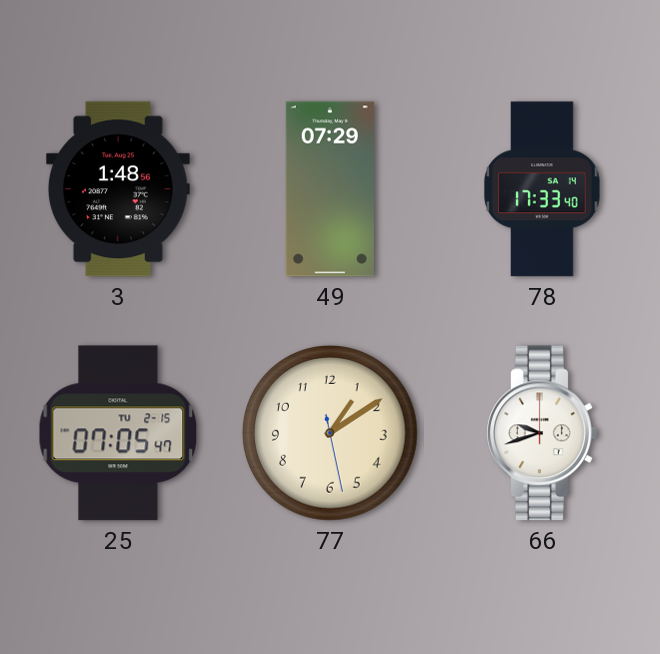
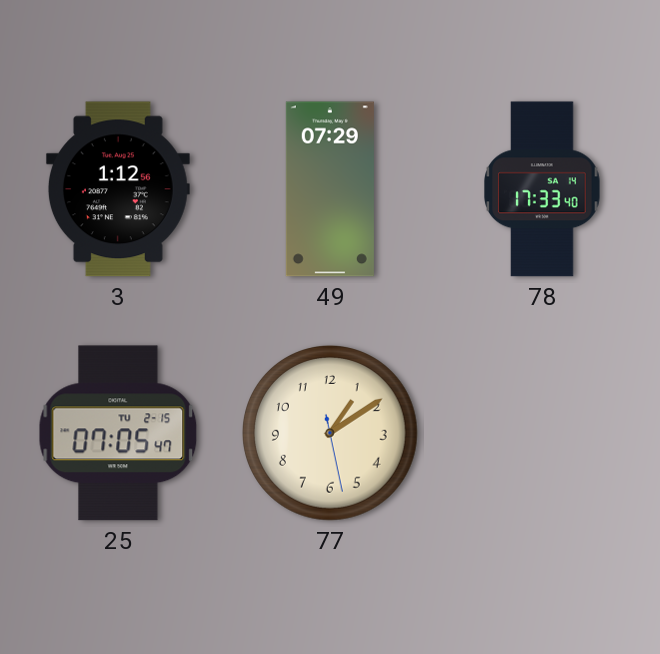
3: 1:48 -> 1:12 (118, 189)
66: 9:42 -> none (542, 433)
